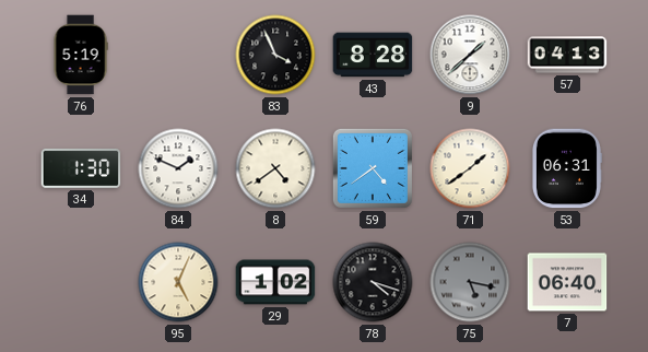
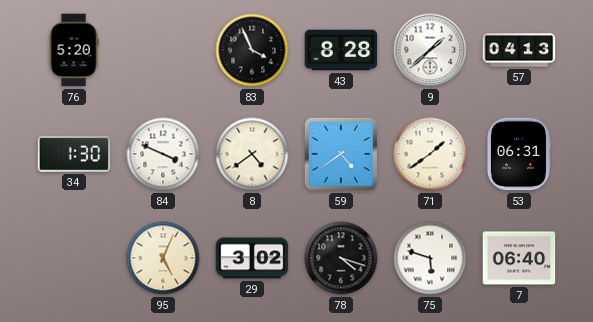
76: 5:19 -> 5:20 (74, 50)
84: 1:49 -> 3:49 (163, 154)
29: 1:02 -> 3:02 (252, 258)
75: 5:17 -> 5:48 (430, 258)
75 dial: grey -> white (430, 258)
